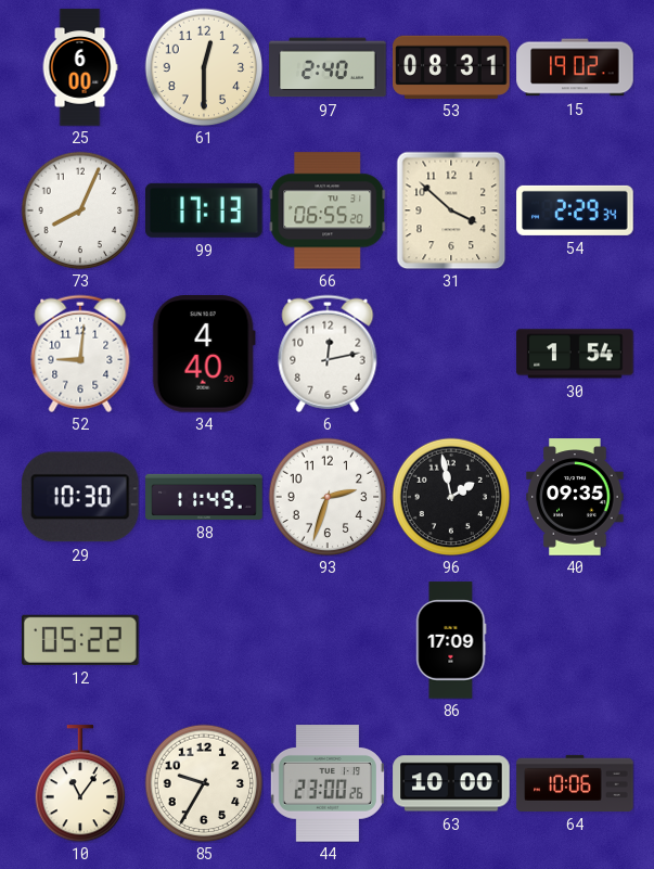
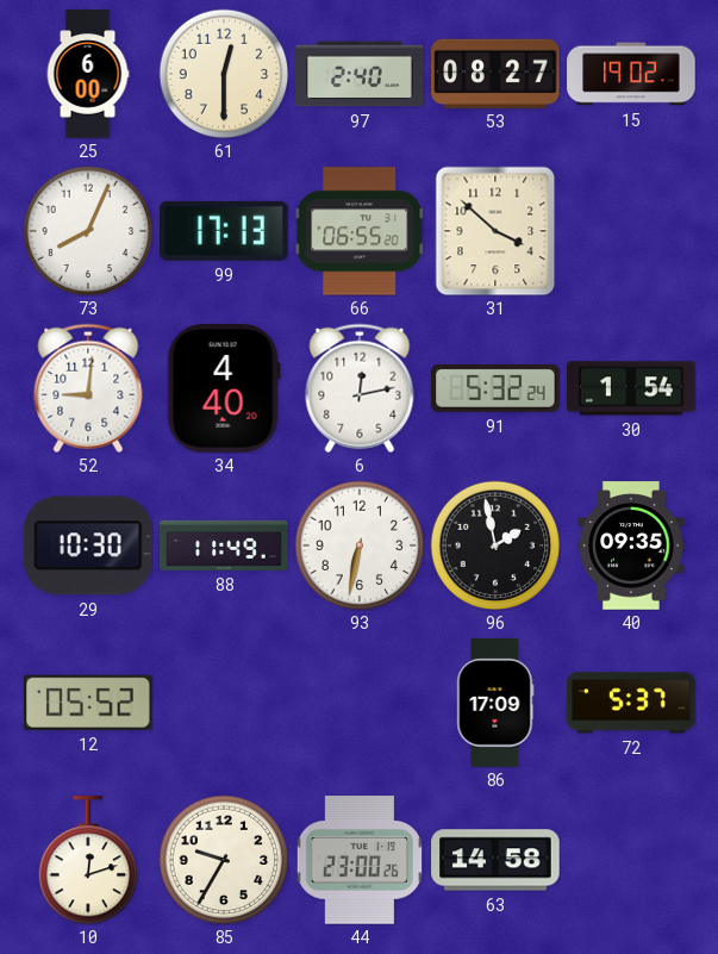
53: 08:31 -> 08:27 (495, 73)
54: 2:29 -> none (575, 210)
91: none -> 5:32 (495, 388)
93: 2:33 -> 6:32 (360, 545)
12: 05:22 -> 05:52 (89, 703)
72: none -> 5:37 (631, 703)
10: 11:06 -> 12:12 (88, 860)
63: 10:00 -> 14:58 (495, 860)
64: 10:06 -> none (575, 783)
